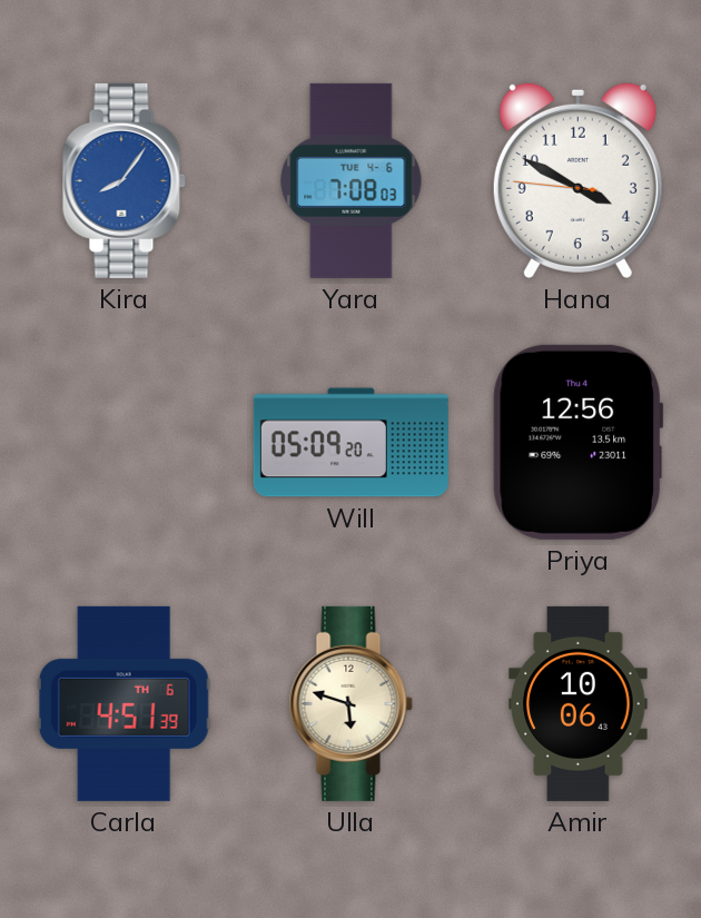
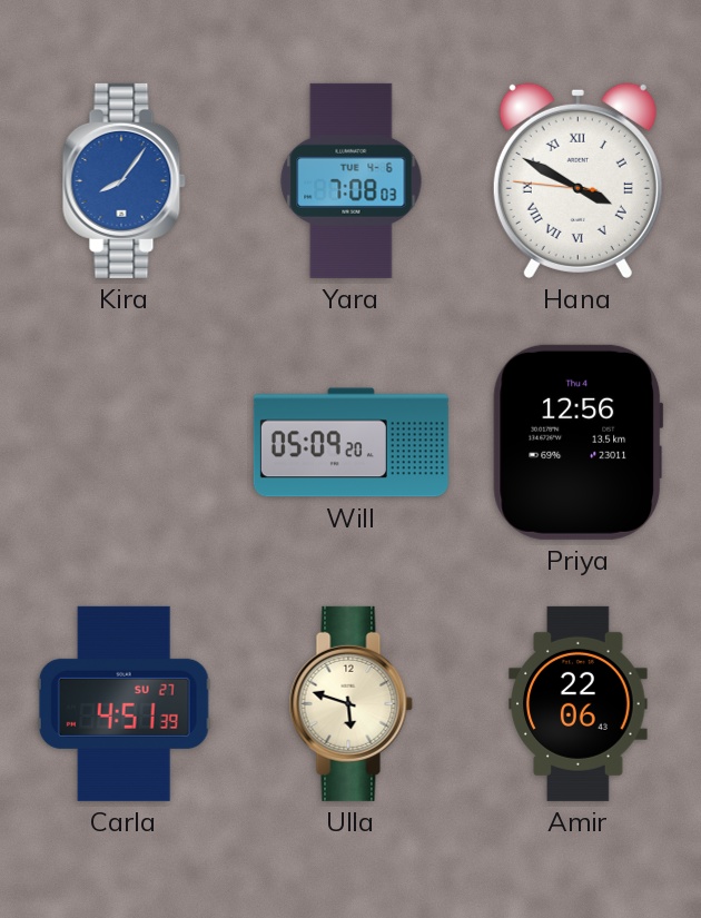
Hana numerals: Arabic -> Roman (577, 180)
Carla date: TH 6 -> SU 27 (124, 703)
Amir: 10:06 -> 22:06 (579, 703)
